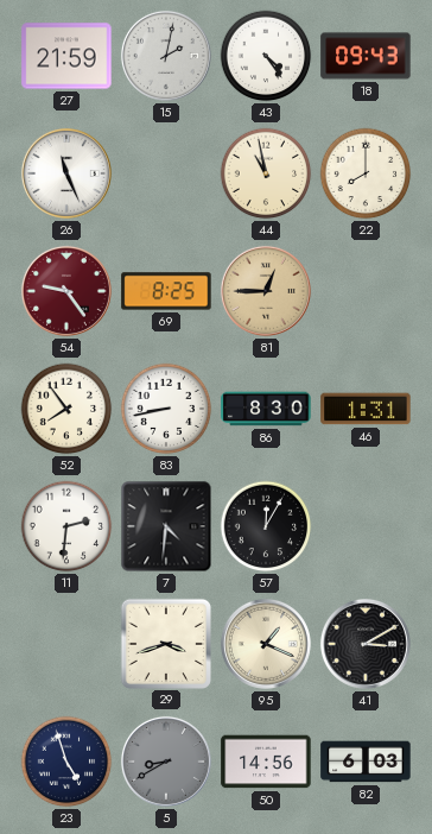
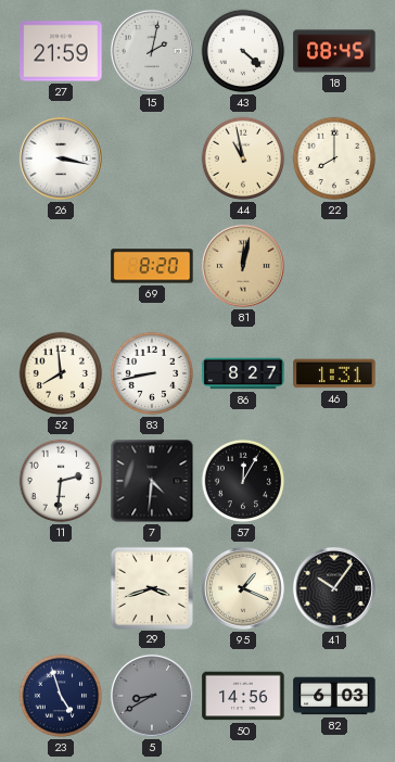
43: 4:24 -> 4:22 (243, 51)
18: 09:43 -> 08:45 (334, 51)
26: 11:26 -> 3:17 (61, 158)
54: 9:24 -> none (66, 291)
69: 8:25 -> 8:20 (152, 266)
81: 12:45 -> 12:02 (243, 266)
52: 7:54 -> 7:59 (61, 373)
86: 8:30 -> 8:27 (243, 373)
41: 3:10 -> 10:06 (334, 588)
